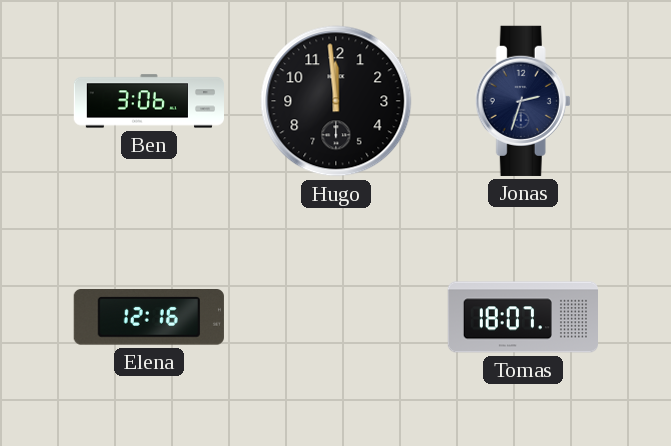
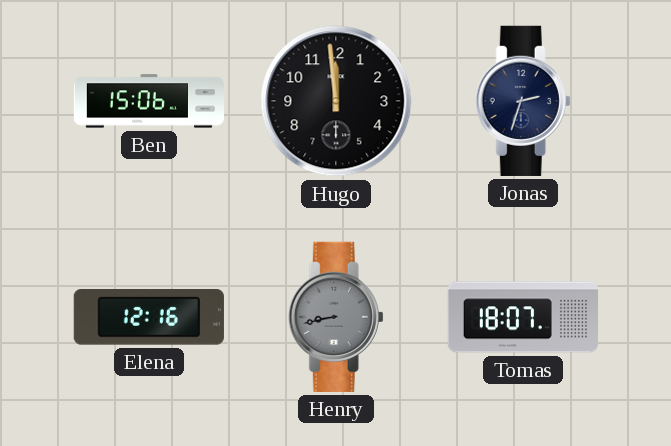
Ben: 3:06 -> 15:06 (148, 101)
Henry: none -> 8:43 (336, 317)
